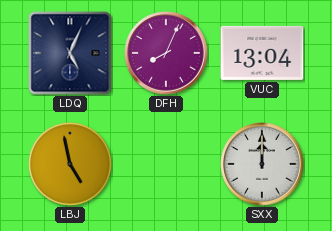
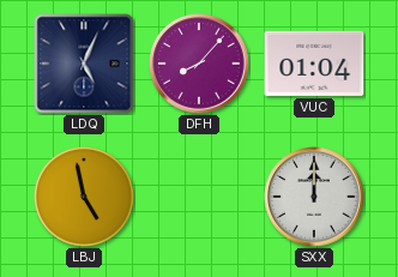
DFH: 8:04 -> 8:07 (199, 64)
VUC: 13:04 -> 01:04 (314, 64)
